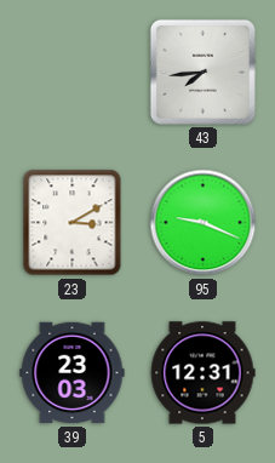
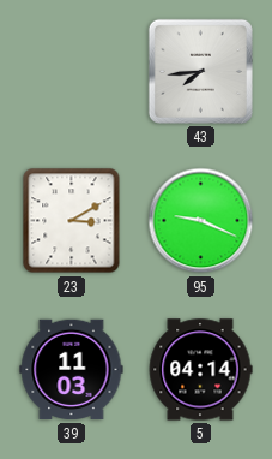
39: 23:03 -> 11:03 (72, 370)
5: 12:31 -> 04:14 (200, 370)
